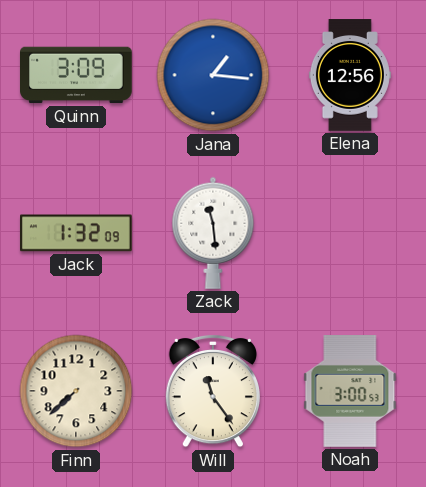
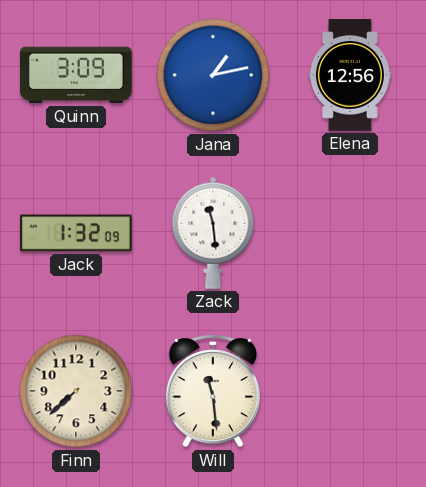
Jana: 1:16 -> 1:13 (213, 75)
Will: 11:24 -> 11:29 (213, 391)
Noah: 3:00 -> none (350, 392)
